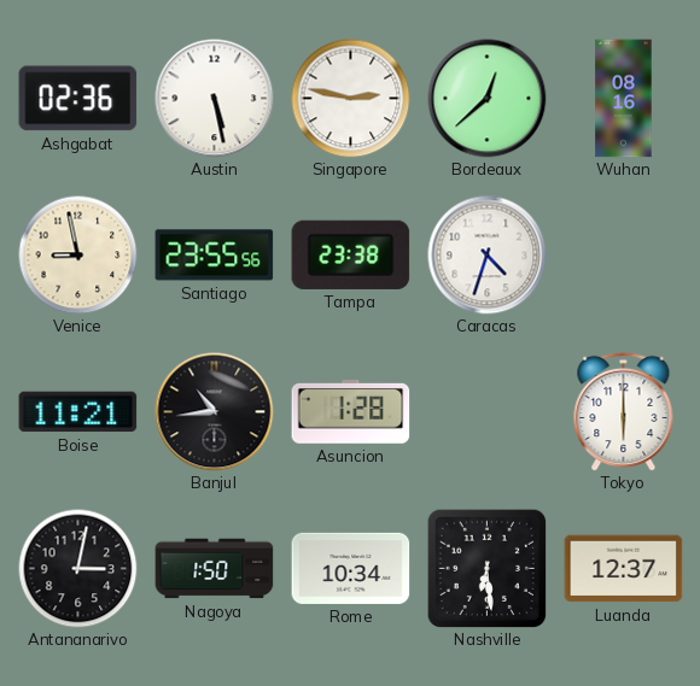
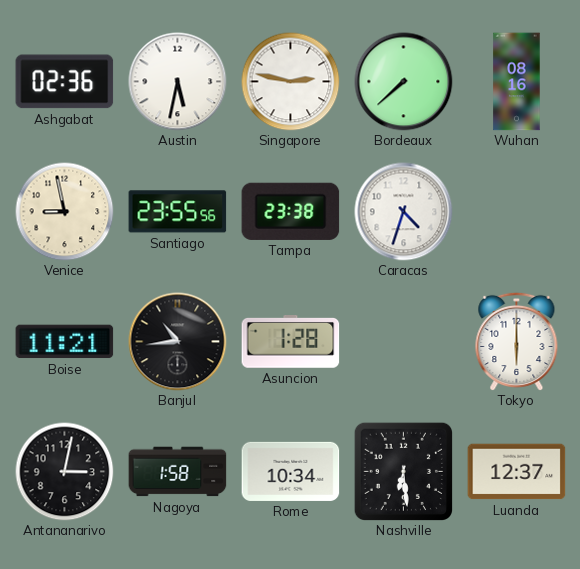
Austin: 5:28 -> 5:32 (178, 82)
Bordeaux: 12:38 -> 7:38 (404, 82)
Nagoya: 1:50 -> 1:58 (178, 472)
